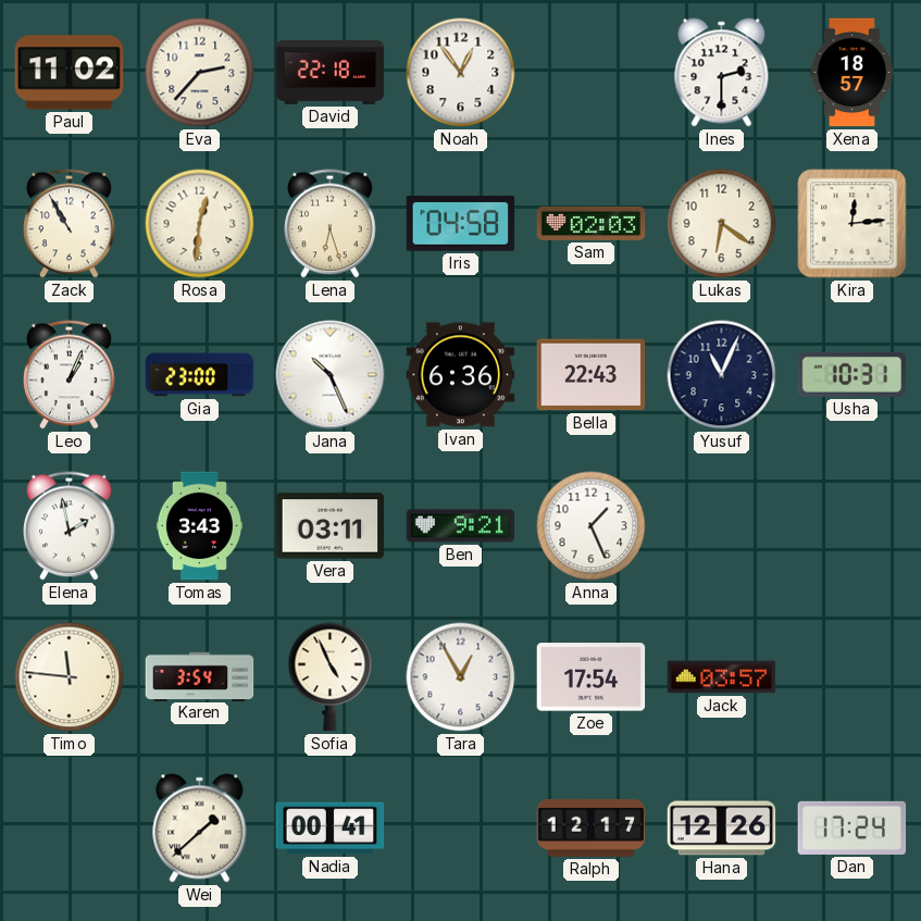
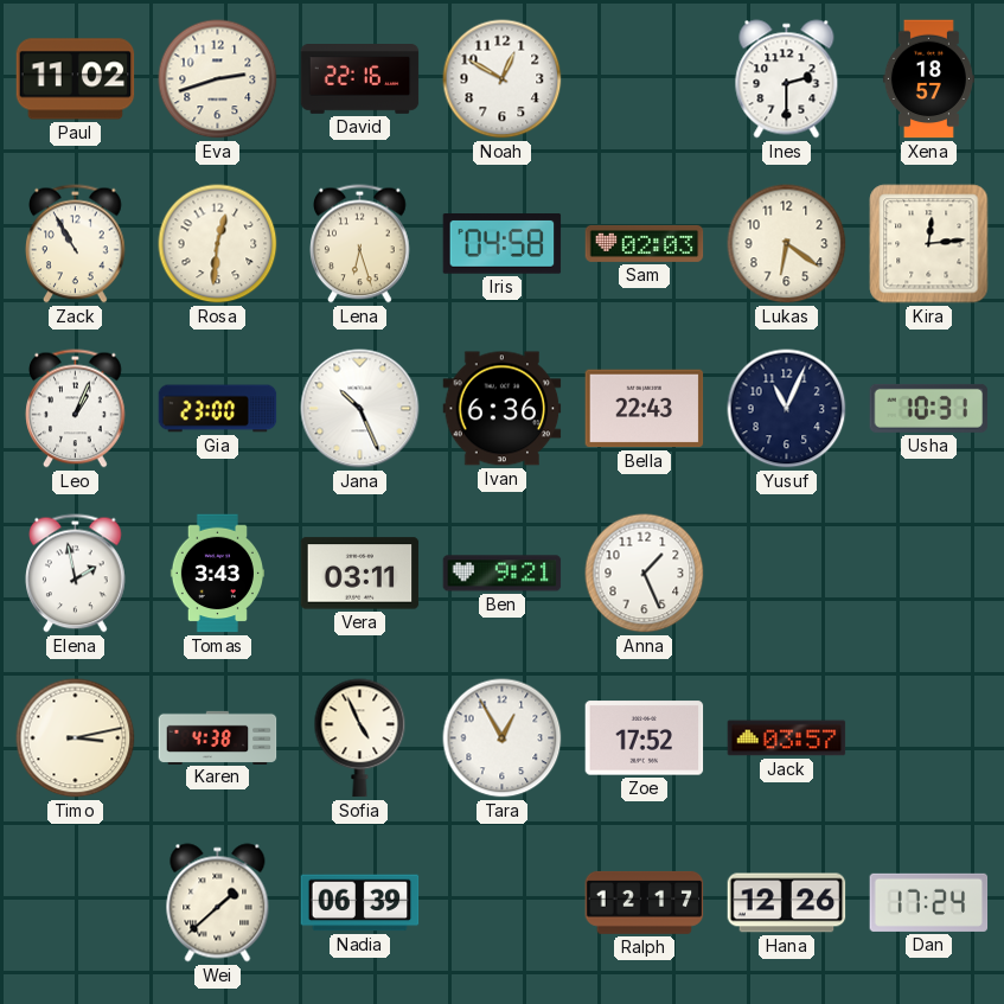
Eva: 2:37 -> 2:42 (218, 79)
David: 22:18 -> 22:16 (360, 79)
Noah: 12:54 -> 12:50 (503, 79)
Timo: 11:46 -> 3:13 (76, 738)
Karen: 3:54 -> 4:38 (218, 737)
Zoe: 17:54 -> 17:52 (645, 738)
Nadia: 00:41 -> 06:39 (360, 903)
